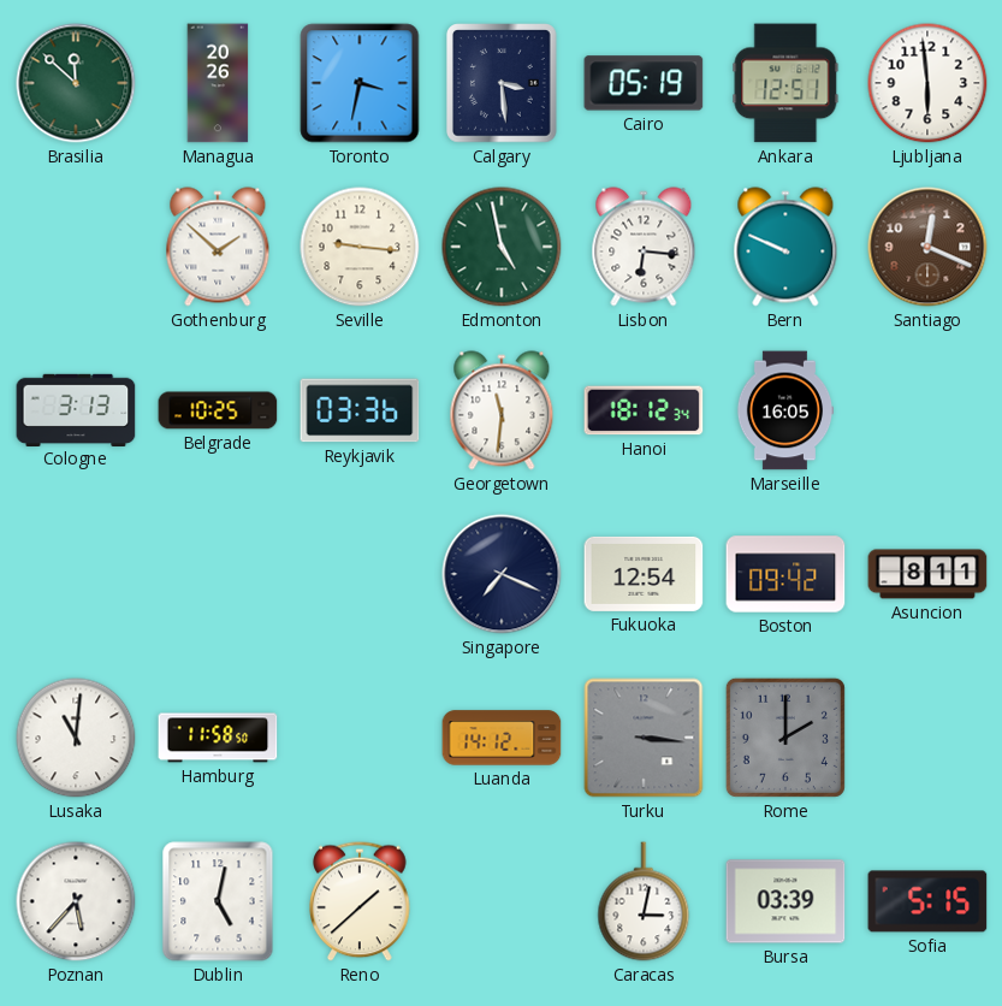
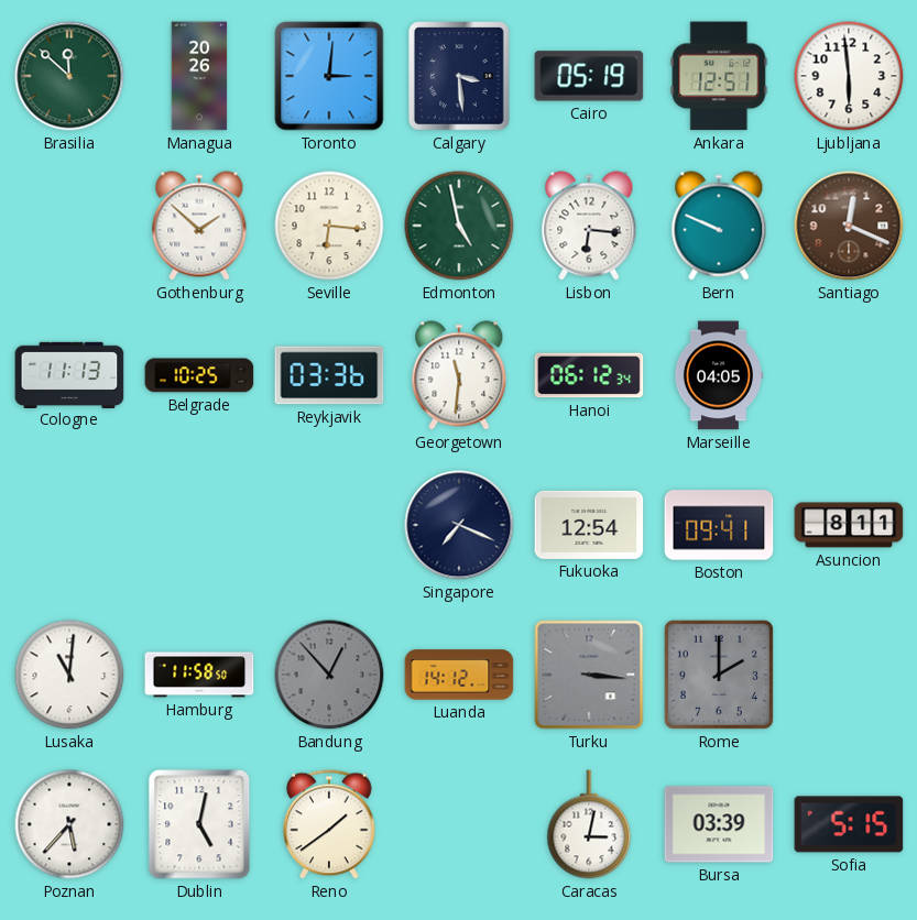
Toronto: 3:32 -> 3:01 (329, 76)
Seville: 9:16 -> 6:16 (329, 226)
Cologne: 3:13 -> 11:13 (69, 374)
Hanoi: 18:12 -> 06:12 (589, 375)
Marseille: 16:05 -> 04:05 (719, 375)
Boston: 09:42 -> 09:41 (719, 525)
Bandung: none -> 12:53 (329, 675)
Reno: 1:38 -> 1:39 (329, 824)
